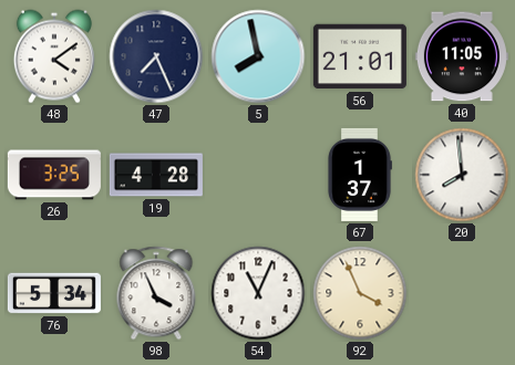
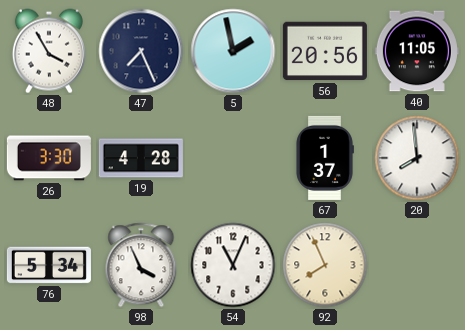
48: 4:09 -> 3:55 (49, 51)
5: 7:58 -> 1:58 (233, 51)
56: 21:01 -> 20:56 (325, 51)
26: 3:25 -> 3:30 (49, 158)
92: 3:56 -> 7:56 (325, 265)
